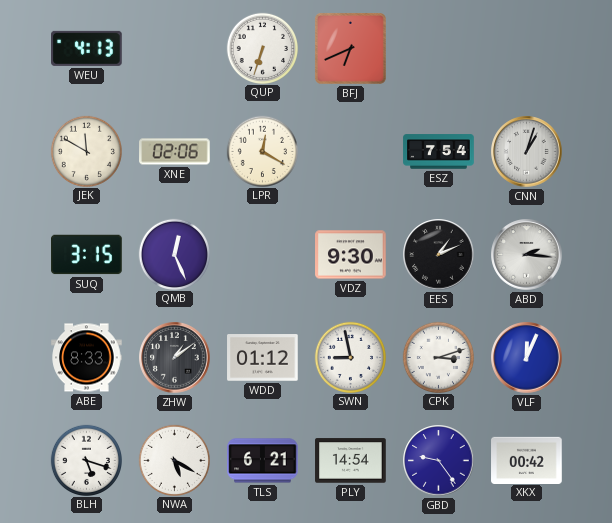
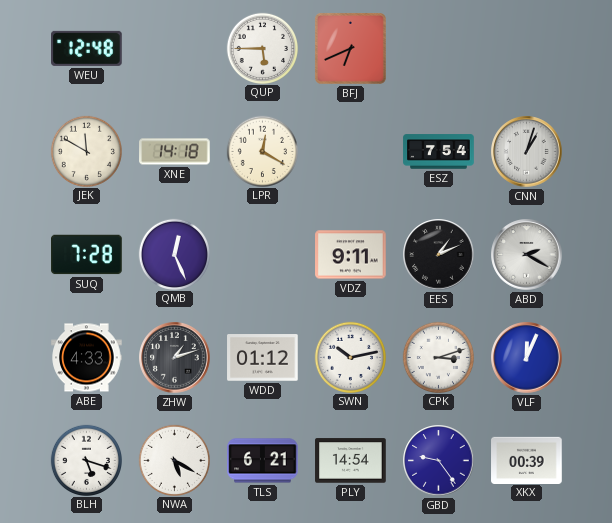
WEU: 4:13 -> 12:48 (87, 48)
QUP: 6:33 -> 5:45 (262, 48)
XNE: 02:06 -> 14:18 (175, 152)
SUQ: 3:15 -> 7:28 (87, 255)
VDZ: 9:30 -> 9:11 (351, 255)
ABD: 2:16 -> 2:20 (527, 255)
ABE: 8:33 -> 4:33 (87, 358)
ZHW: 1:09 -> 1:12 (175, 358)
SWN: 8:58 -> 10:13 (350, 357)
XKX: 00:42 -> 00:39 (527, 460)
